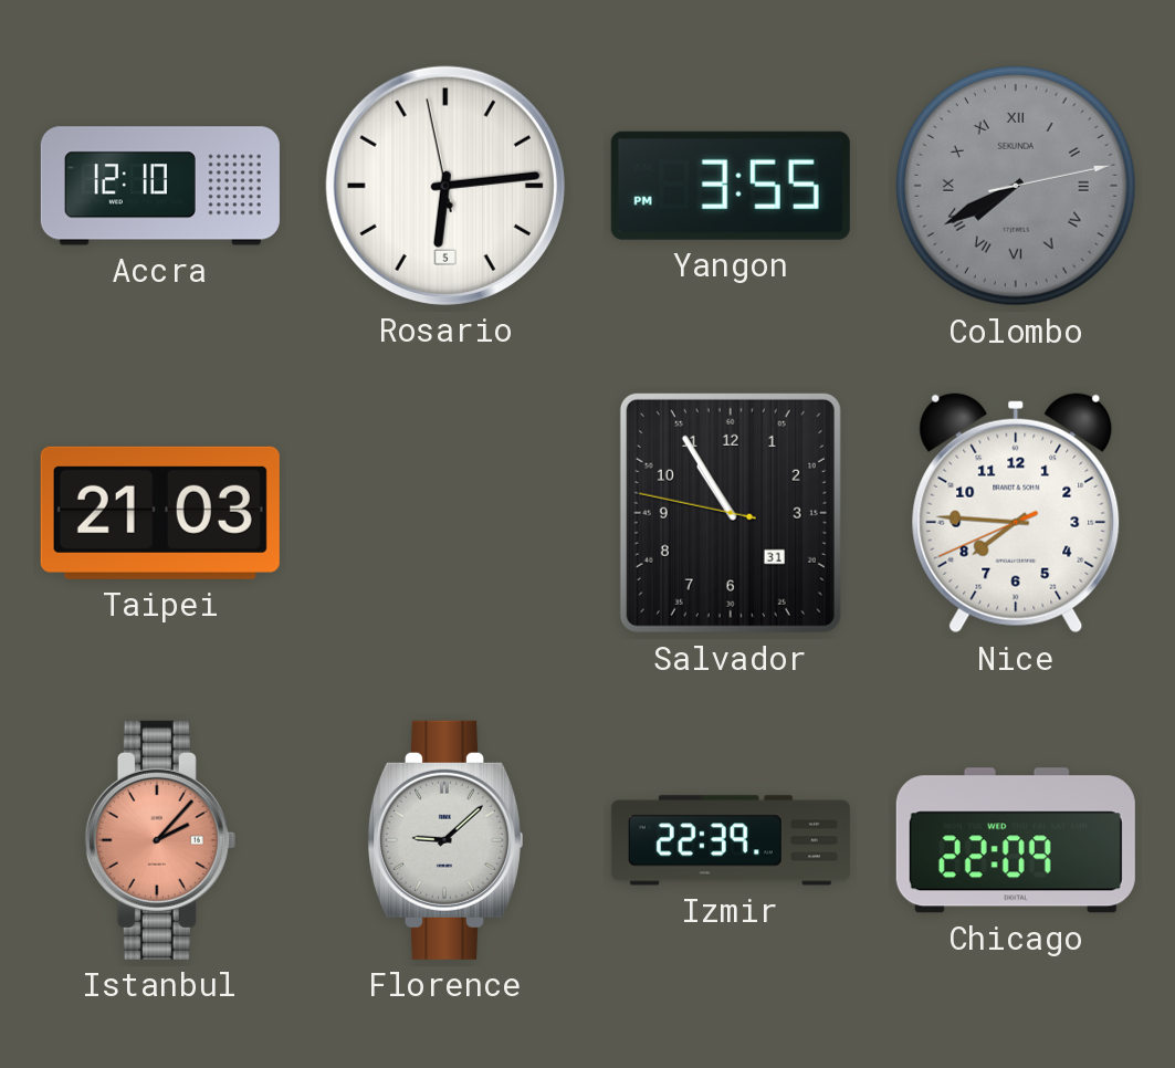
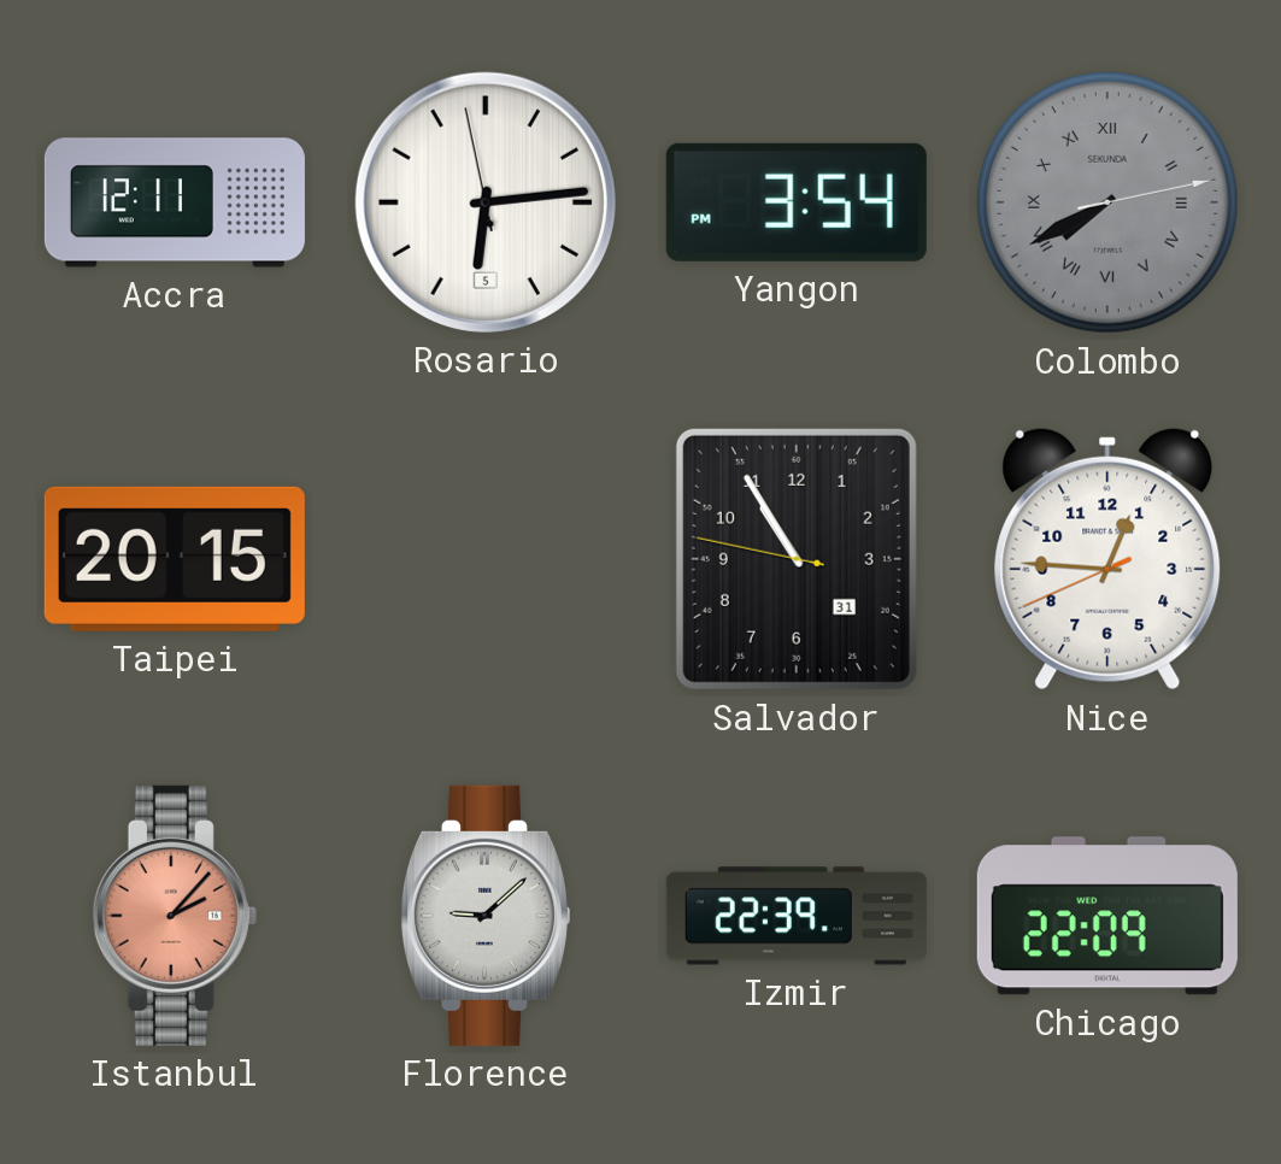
Accra: 12:10 -> 12:11 (175, 202)
Yangon: 3:55 -> 3:54 (797, 202)
Taipei: 21:03 -> 20:15 (175, 559)
Nice: 7:45 -> 12:45 (1107, 559)
